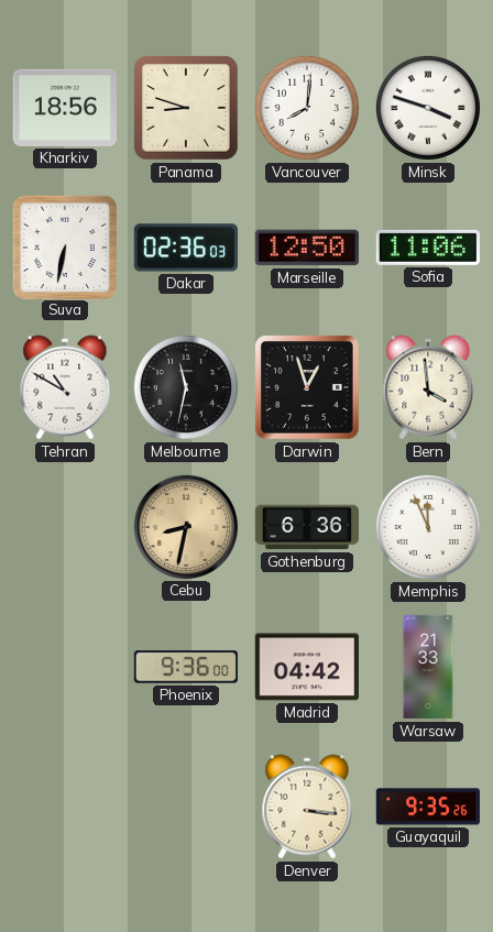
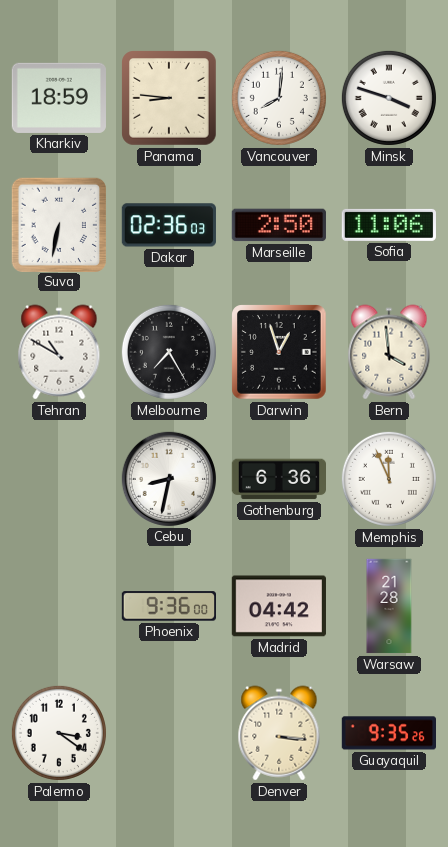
Kharkiv: 18:56 -> 18:59 (58, 98)
Panama: 8:48 -> 8:46 (170, 99)
Marseille: 12:50 -> 2:50 (279, 225)
Melbourne: 11:32 -> 7:25 (169, 352)
Cebu dial: champagne -> white (168, 478)
Warsaw: 21:33 -> 21:28 (389, 606)
Palermo: none -> 3:21 (59, 733)
